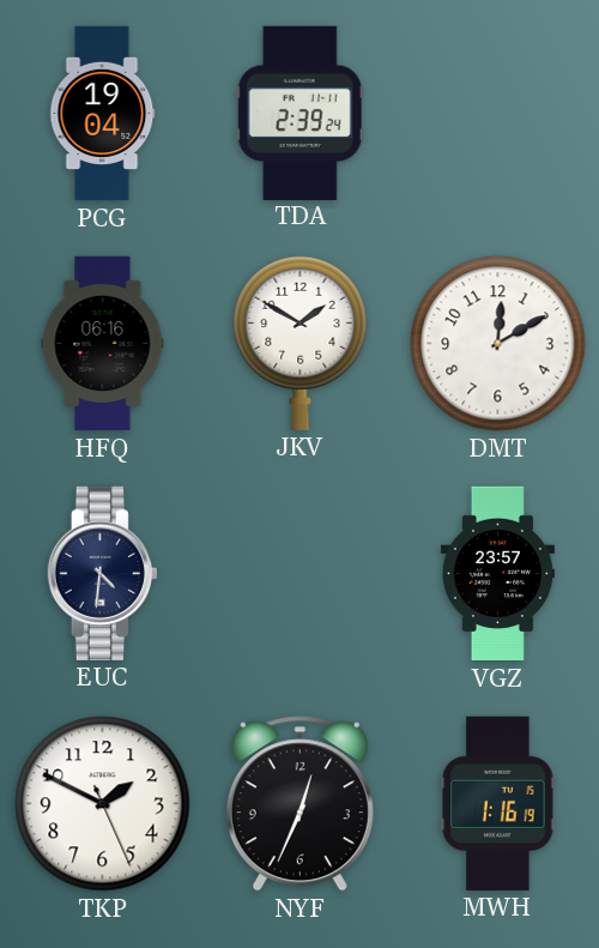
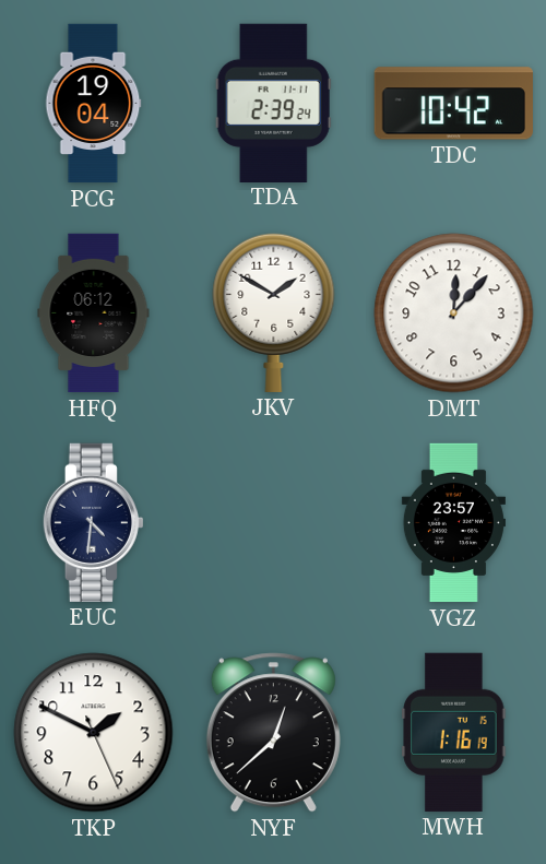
TDC: none -> 10:42 (453, 104)
HFQ: 06:16 -> 06:12 (94, 313)
DMT: 12:10 -> 12:07 (454, 313)
NYF: 12:34 -> 12:38 (273, 733)
